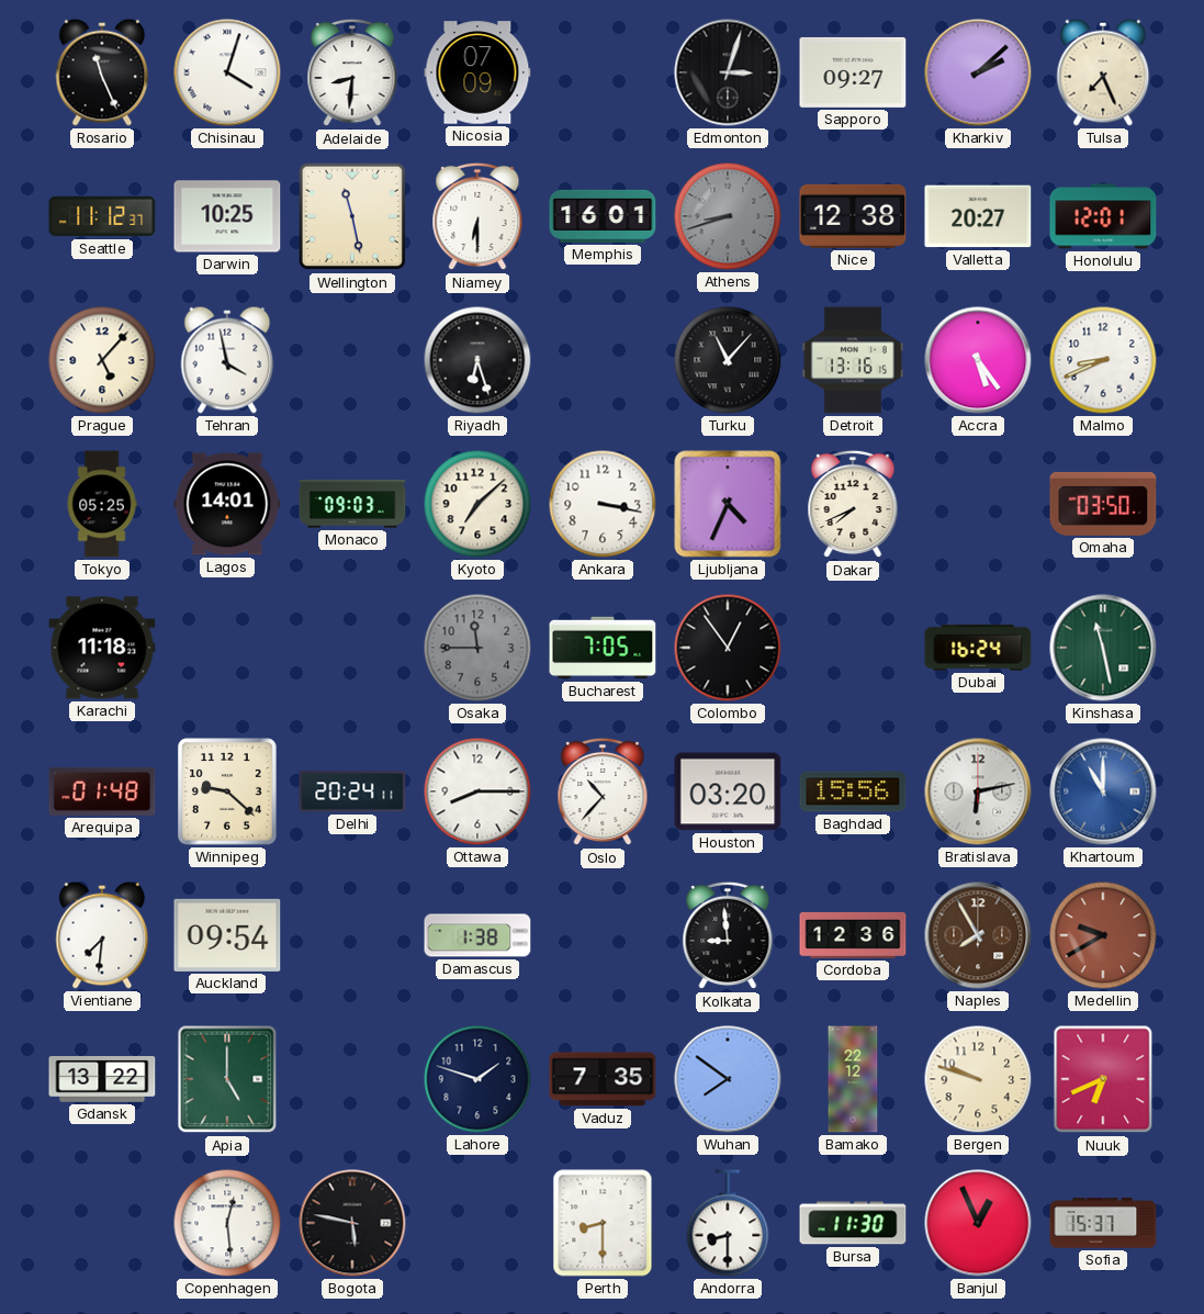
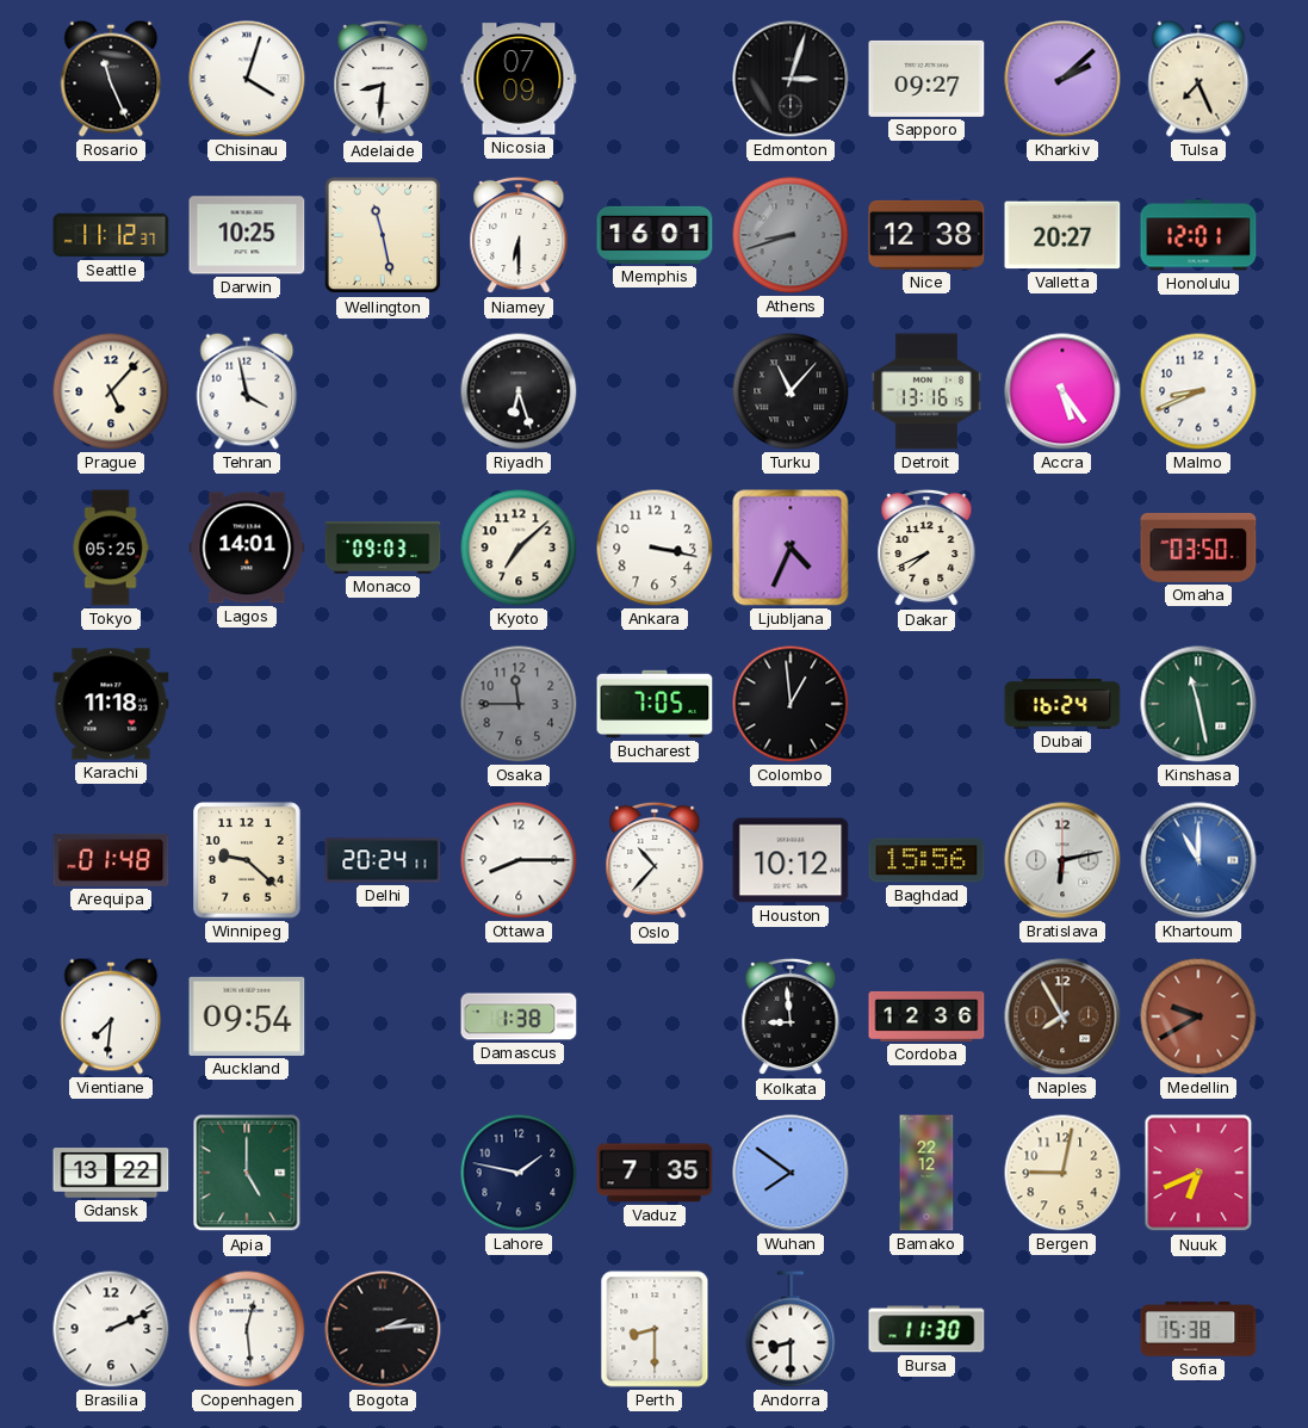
Colombo: 12:54 -> 12:59 (791, 704)
Houston: 03:20 -> 10:12 (791, 860)
Lahore: 1:48 -> 1:47 (519, 1173)
Bergen: 9:48 -> 9:02 (1062, 1173)
Brasilia: none -> 2:11 (111, 1329)
Bogota: 5:47 -> 2:14 (383, 1329)
Banjul: 12:56 -> none (978, 1223)
Sofia: 15:37 -> 15:38 (1198, 1329)
